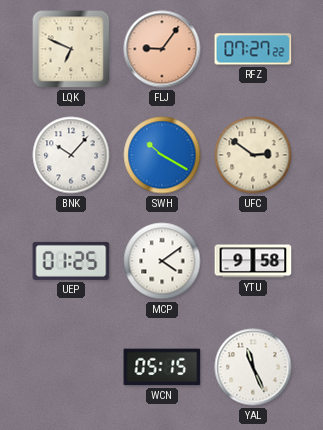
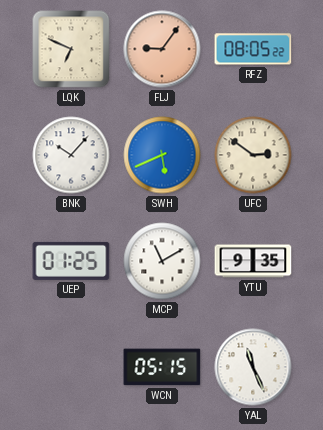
RFZ: 07:27 -> 08:05 (253, 49)
SWH: 10:20 -> 5:41 (162, 155)
MCP: 4:09 -> 11:10 (162, 261)
YTU: 9:58 -> 9:35 (253, 261)
